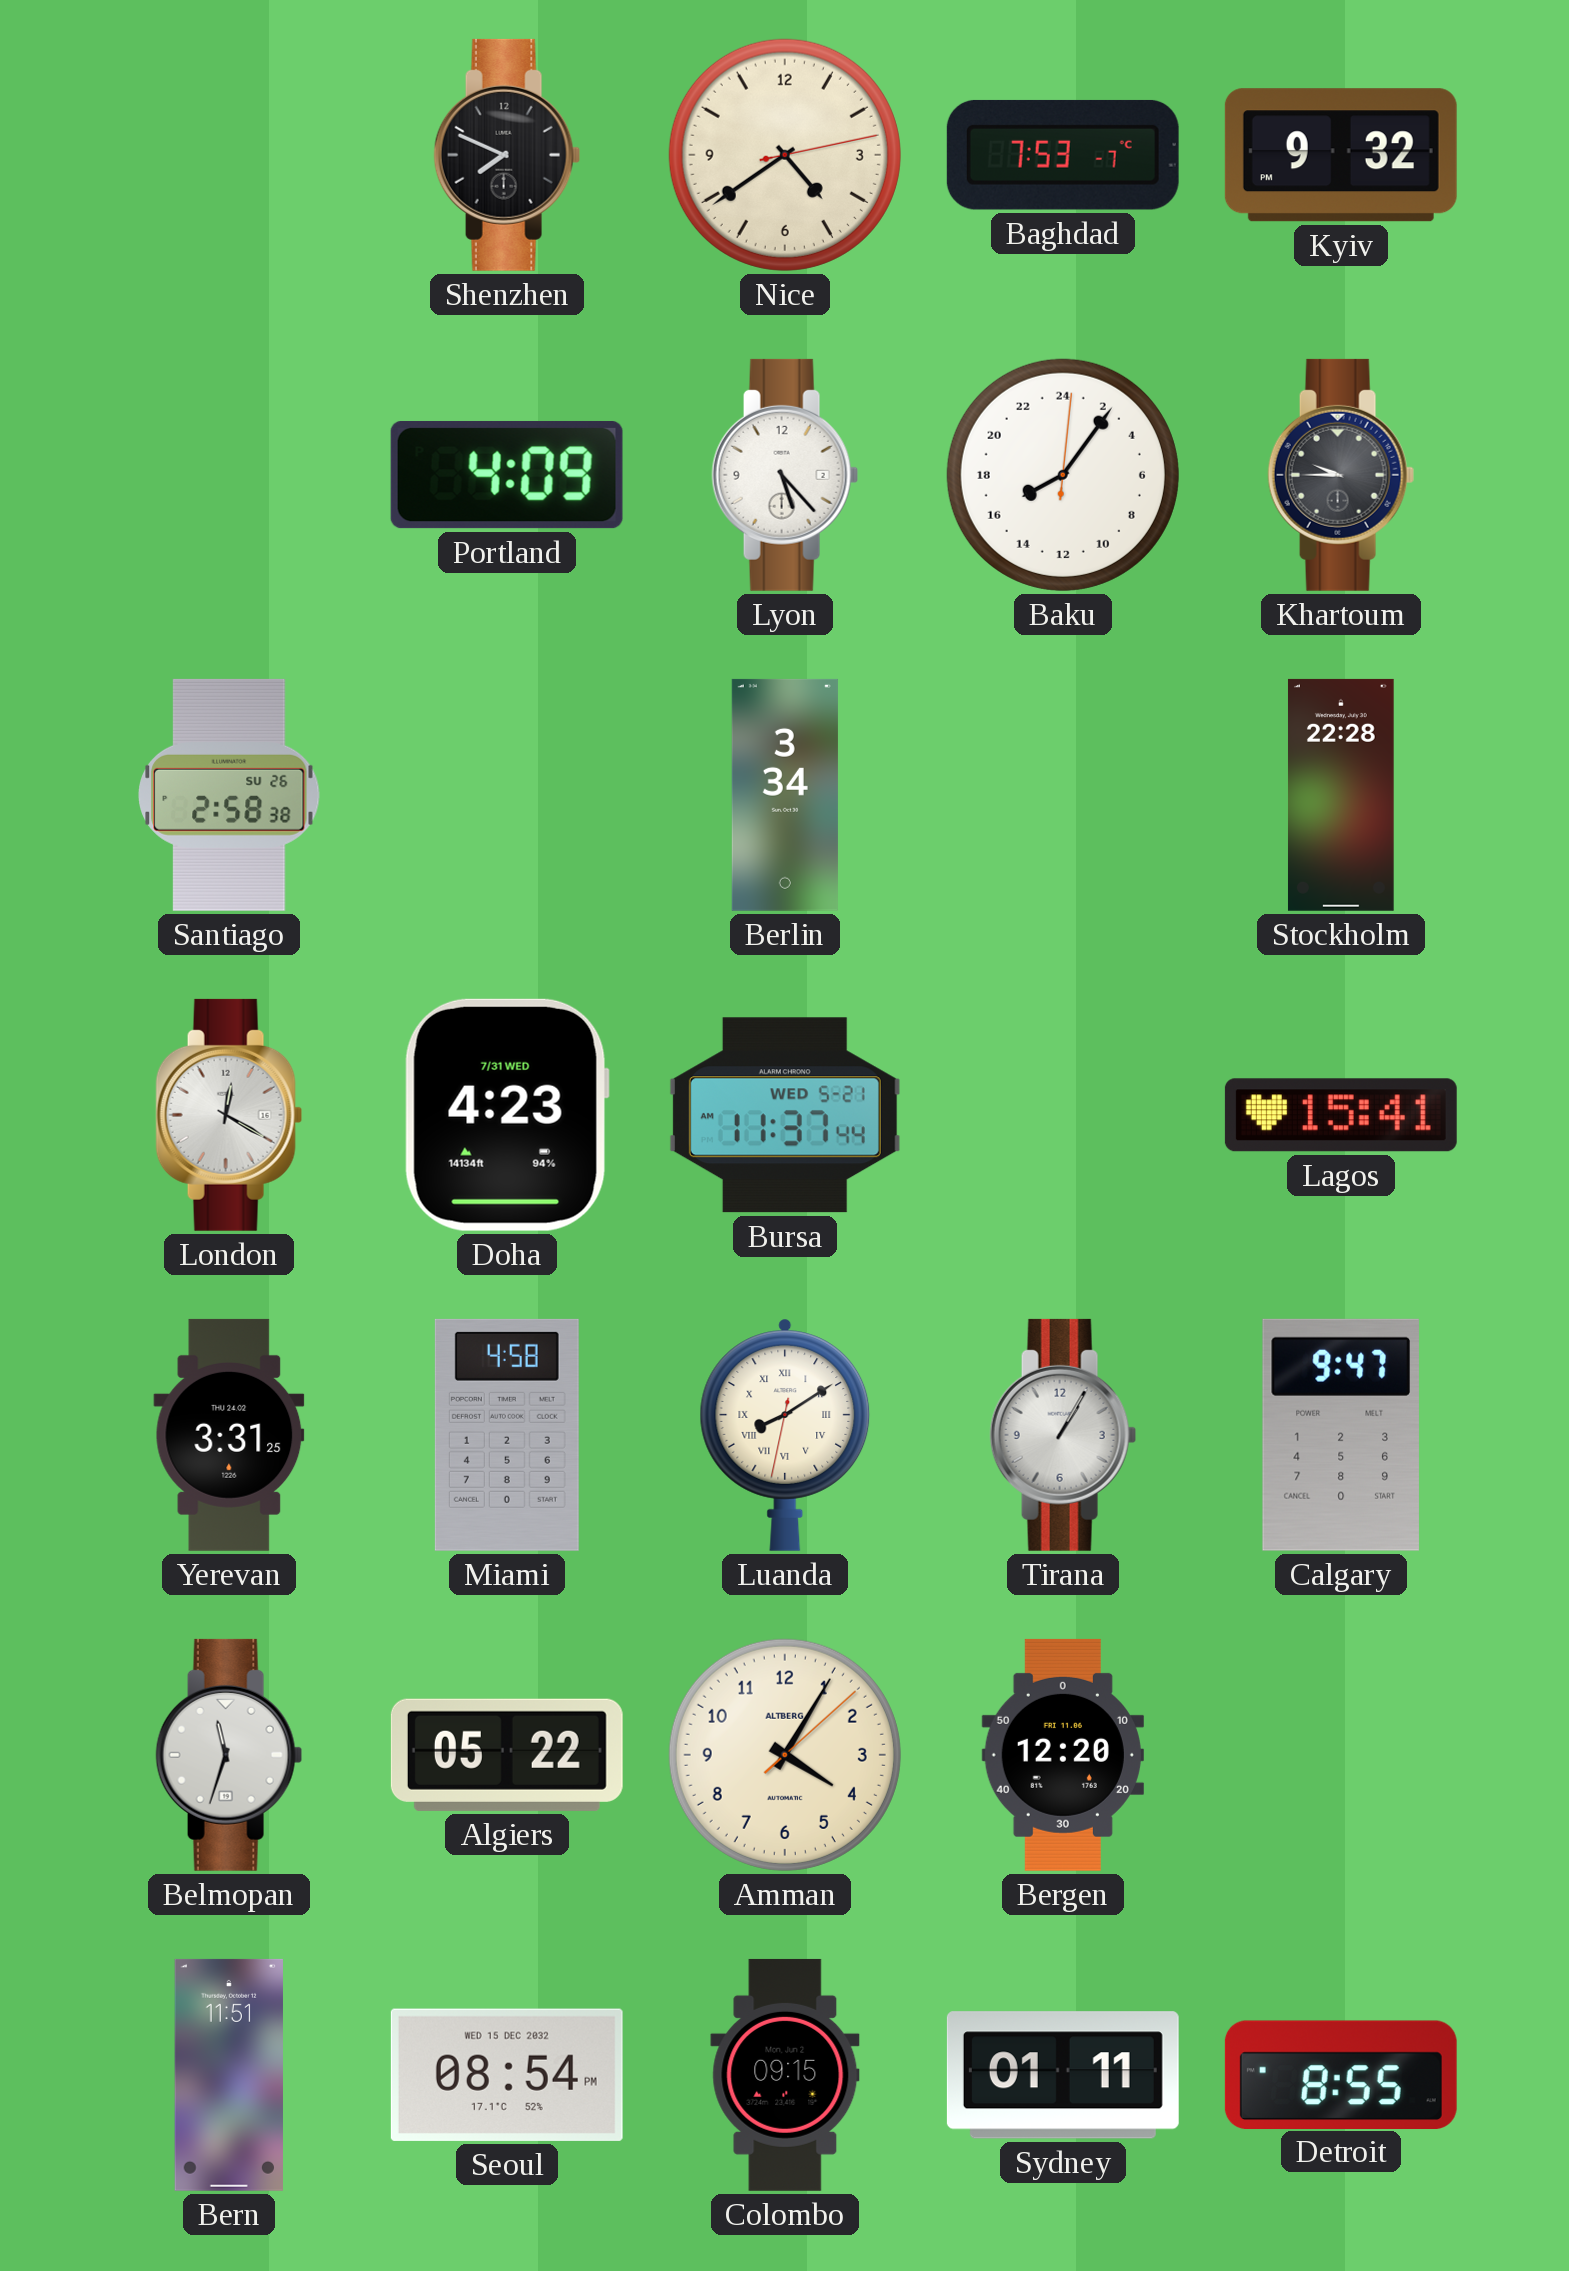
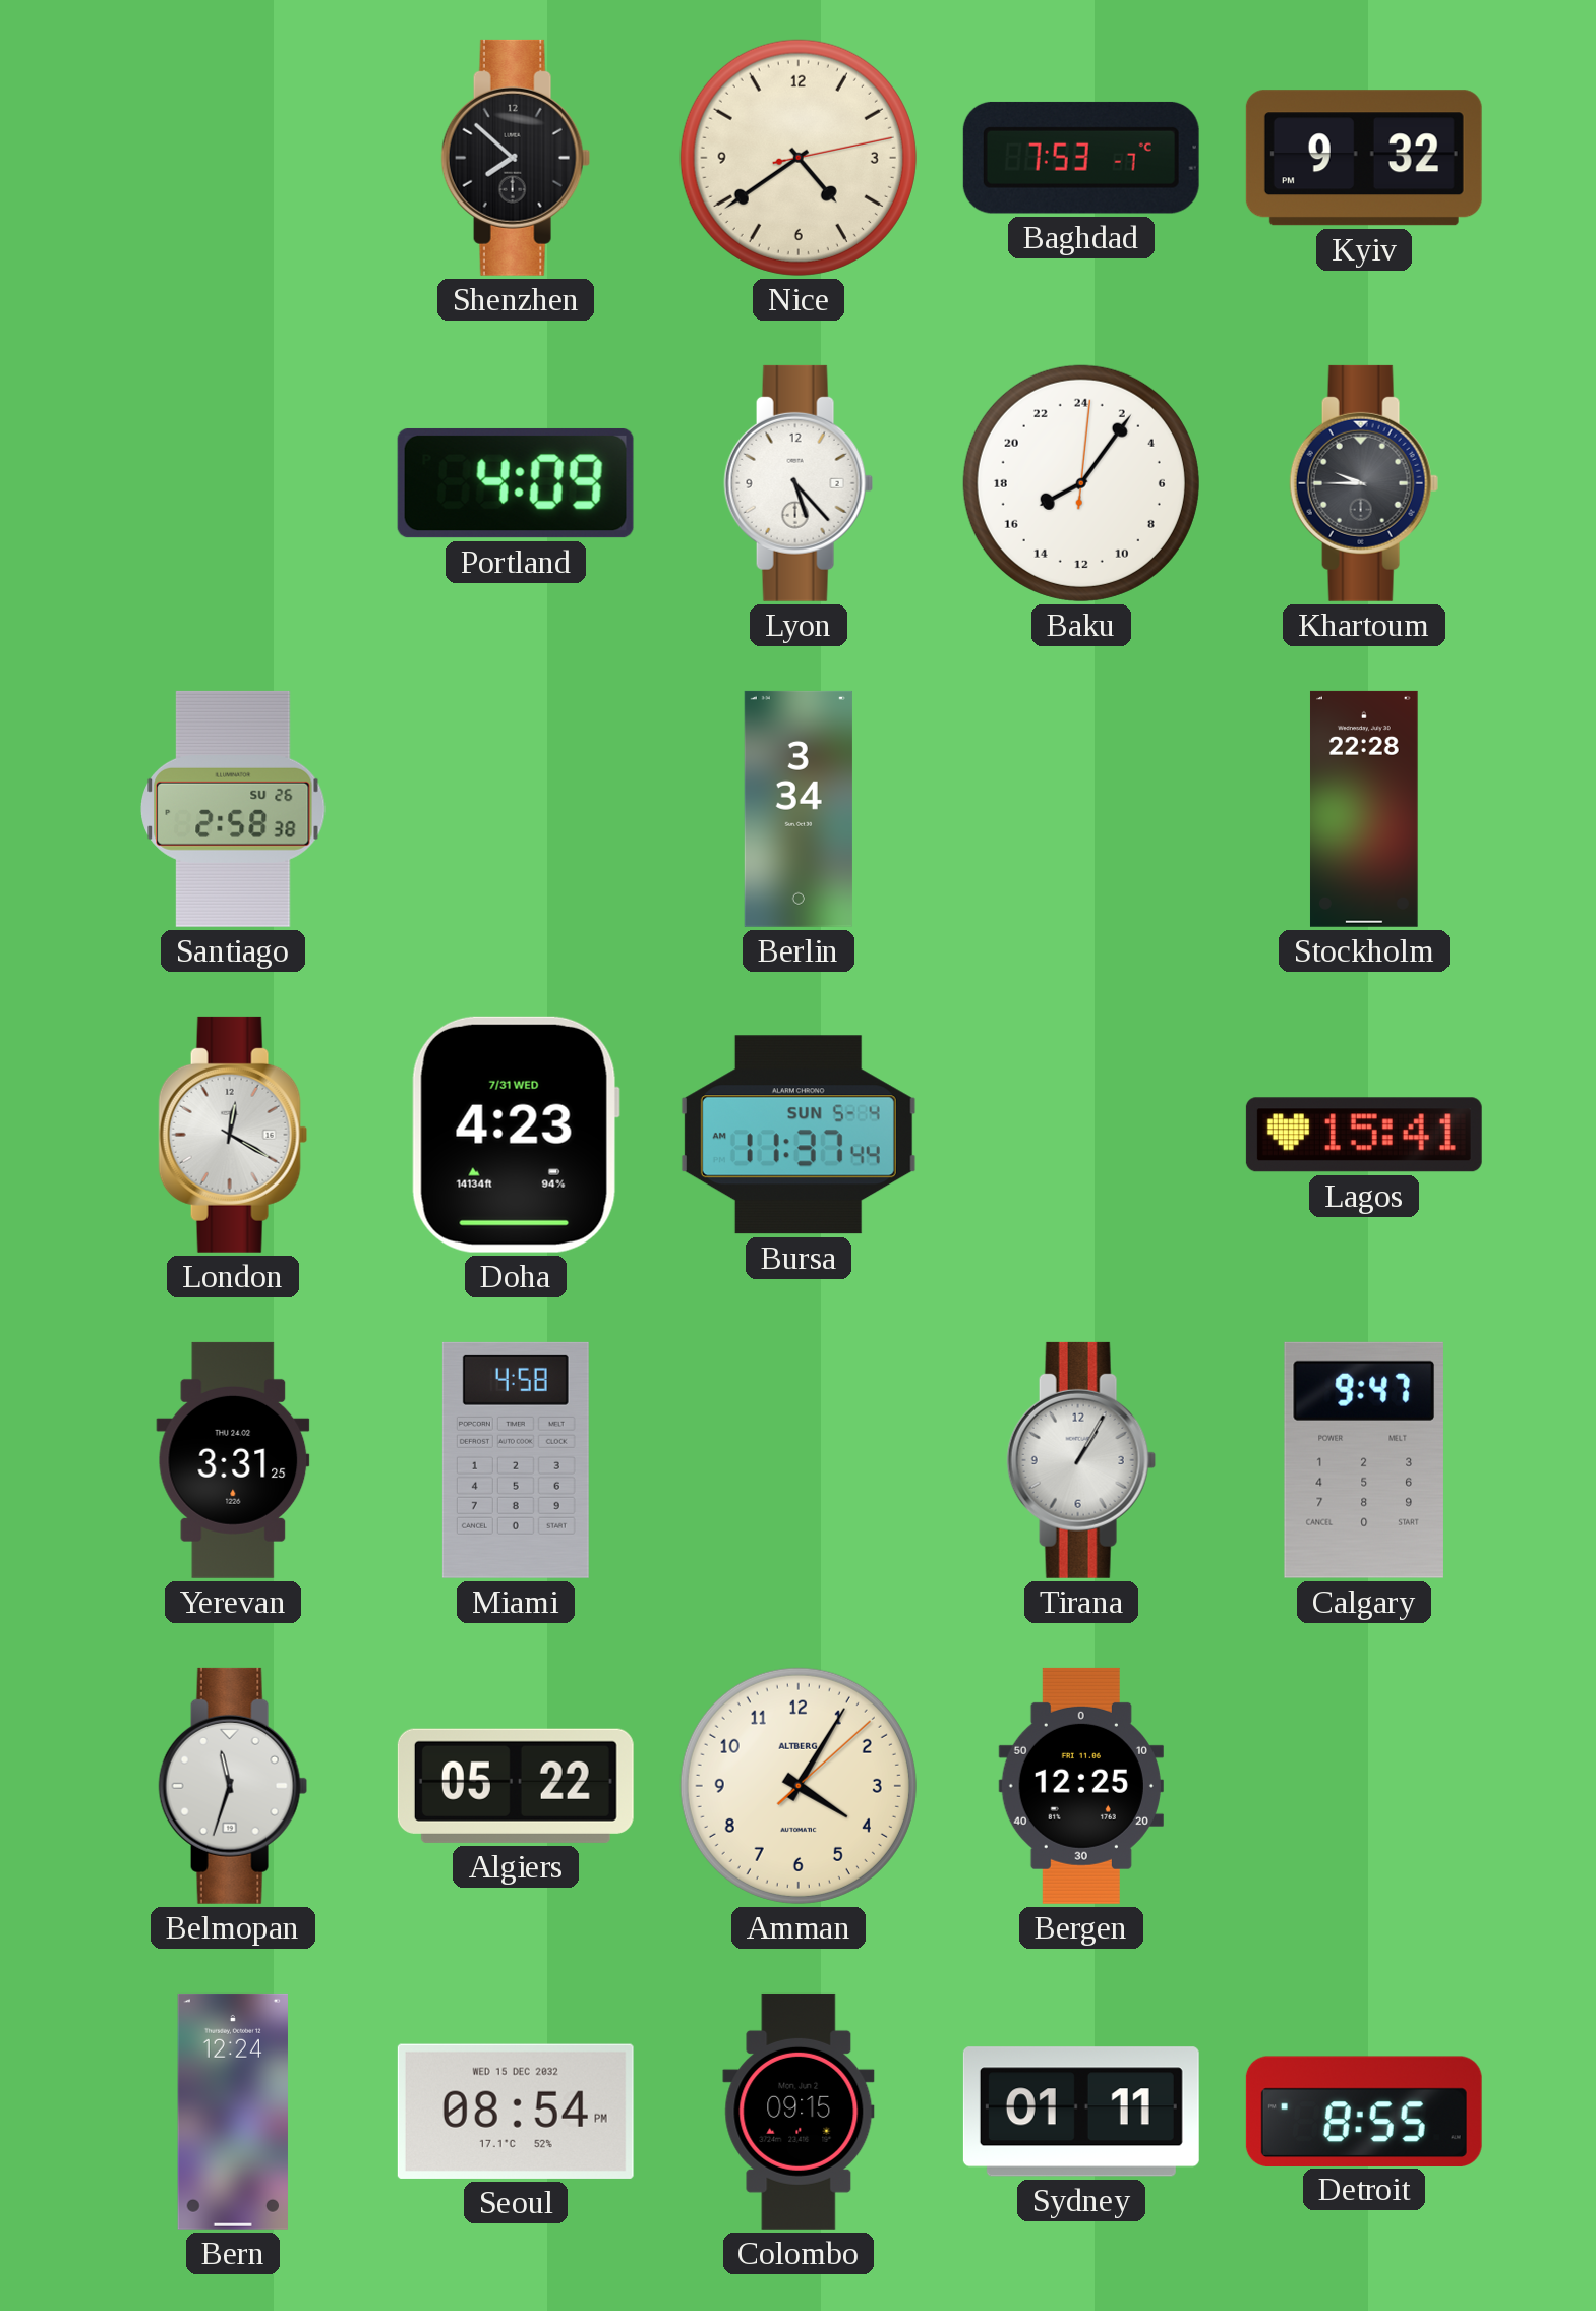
Shenzhen: 7:49 -> 7:52 (516, 158)
Bursa date: WED 5-21 -> SUN 5-4 (799, 1135)
Luanda: 8:09 -> none (785, 1435)
Bergen: 12:20 -> 12:25 (1081, 1786)
Bern: 11:51 -> 12:24 (233, 2112)
